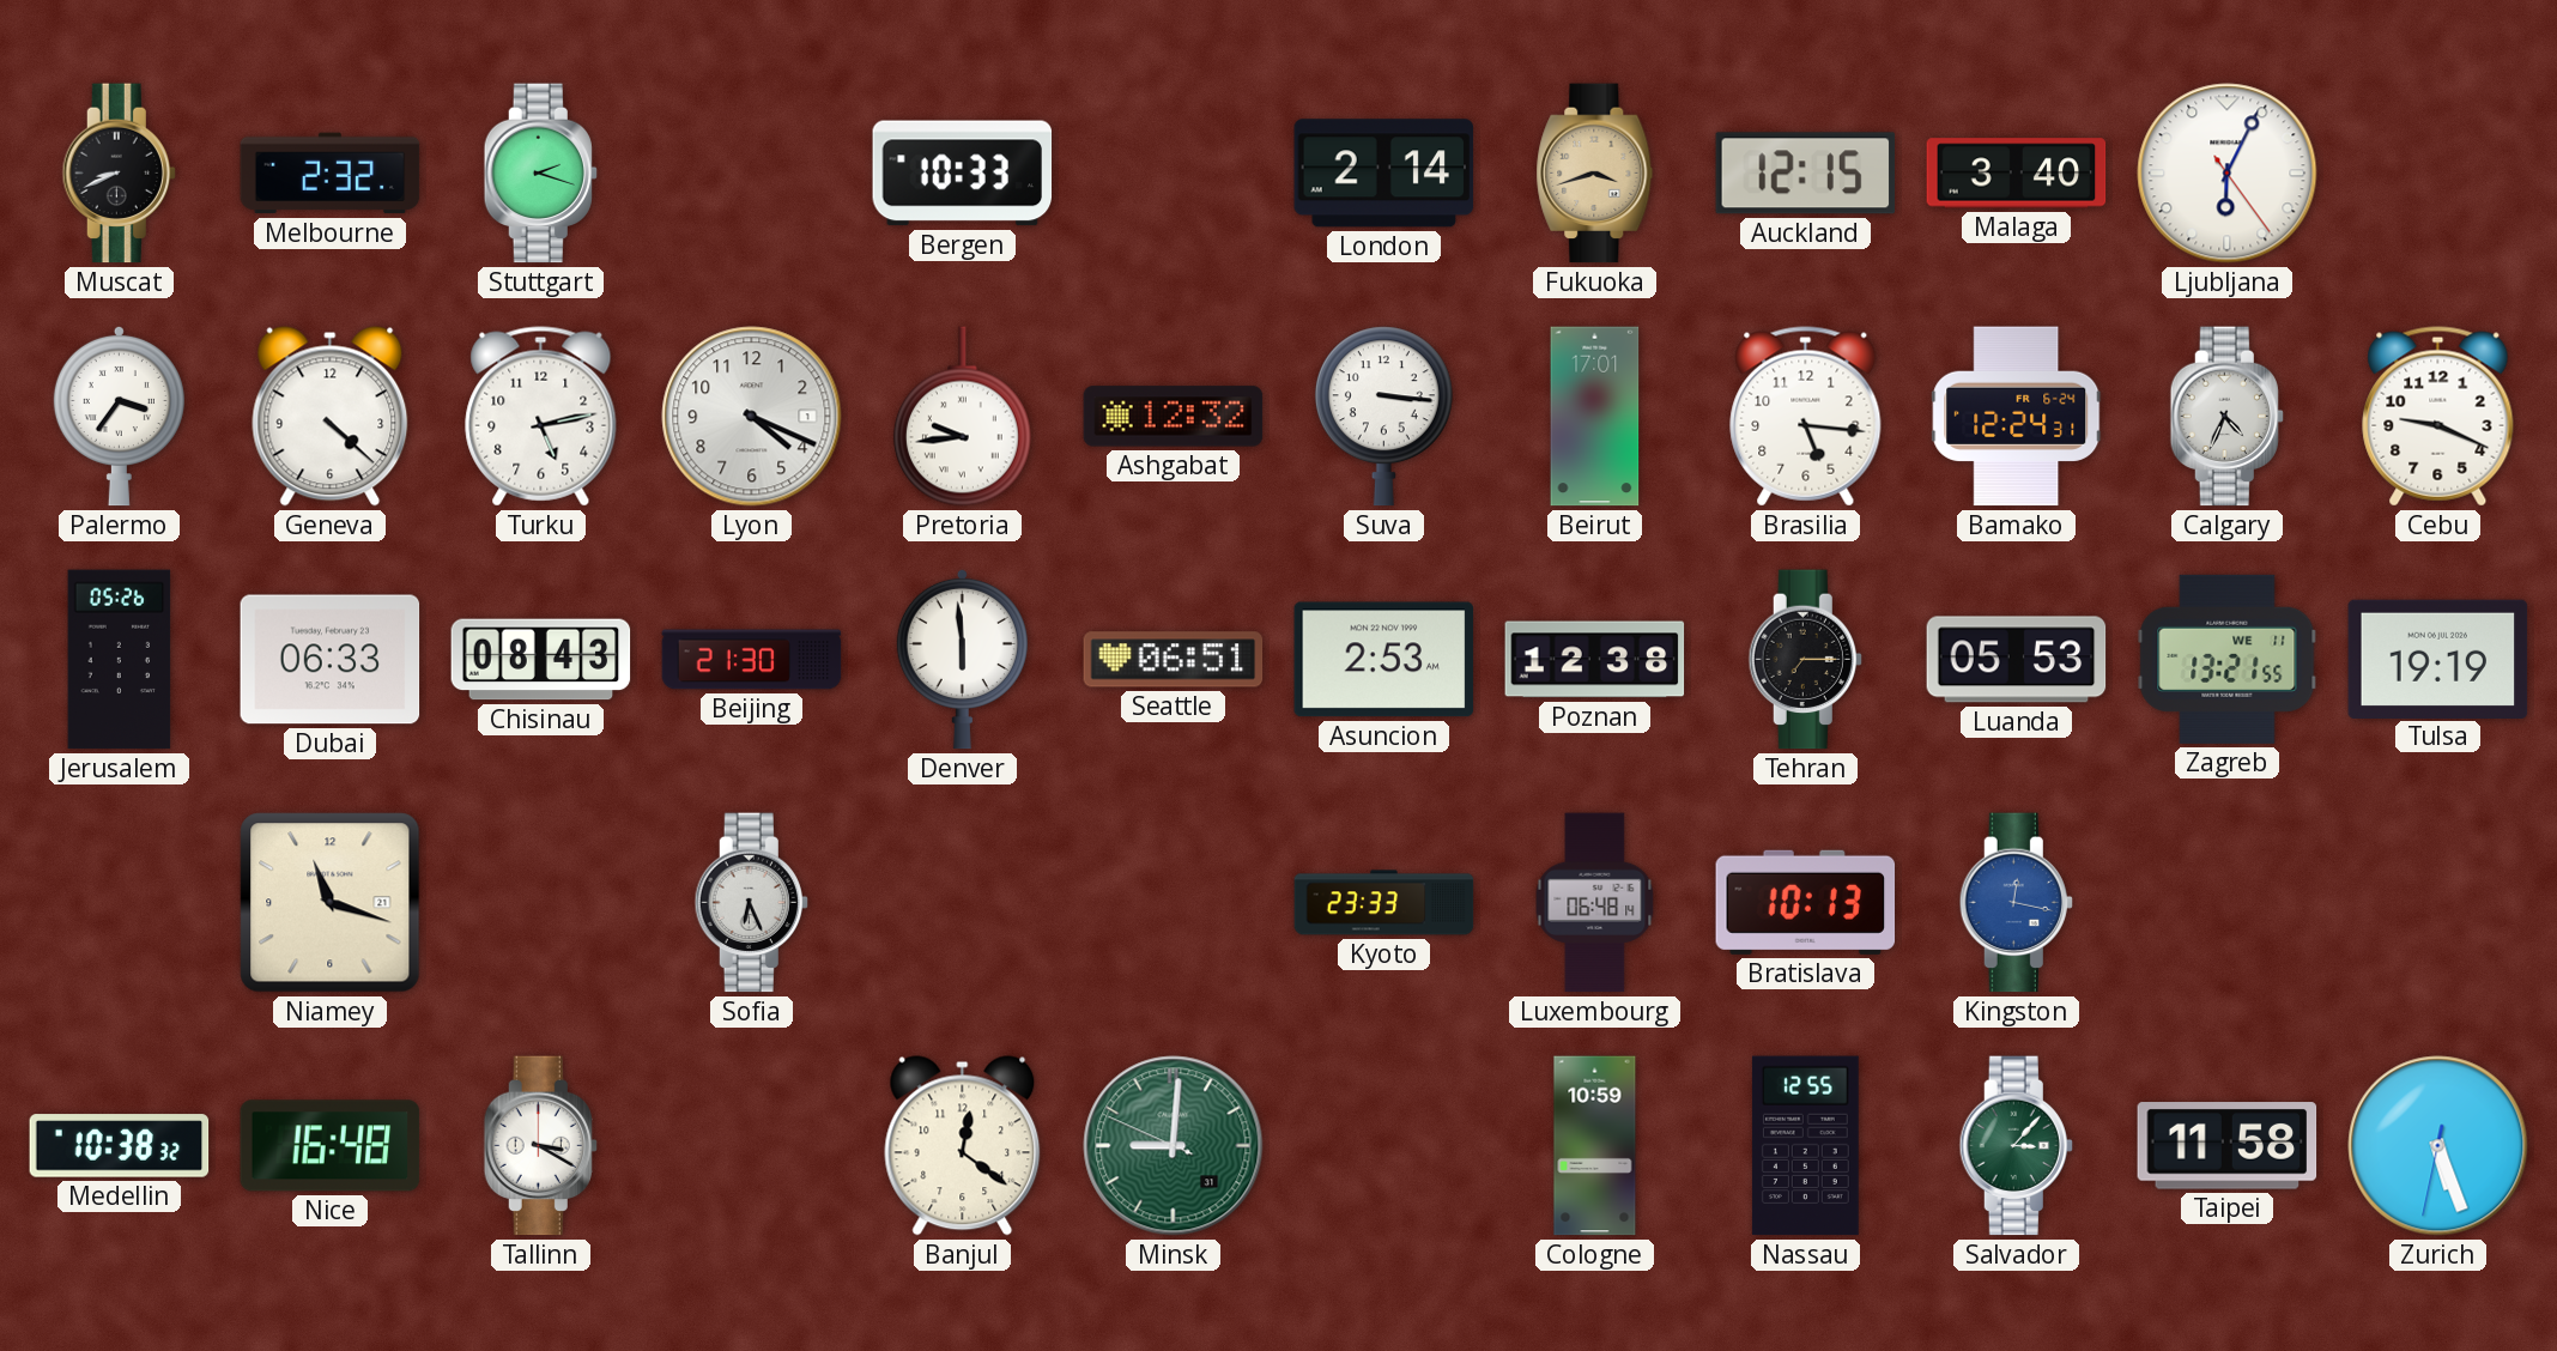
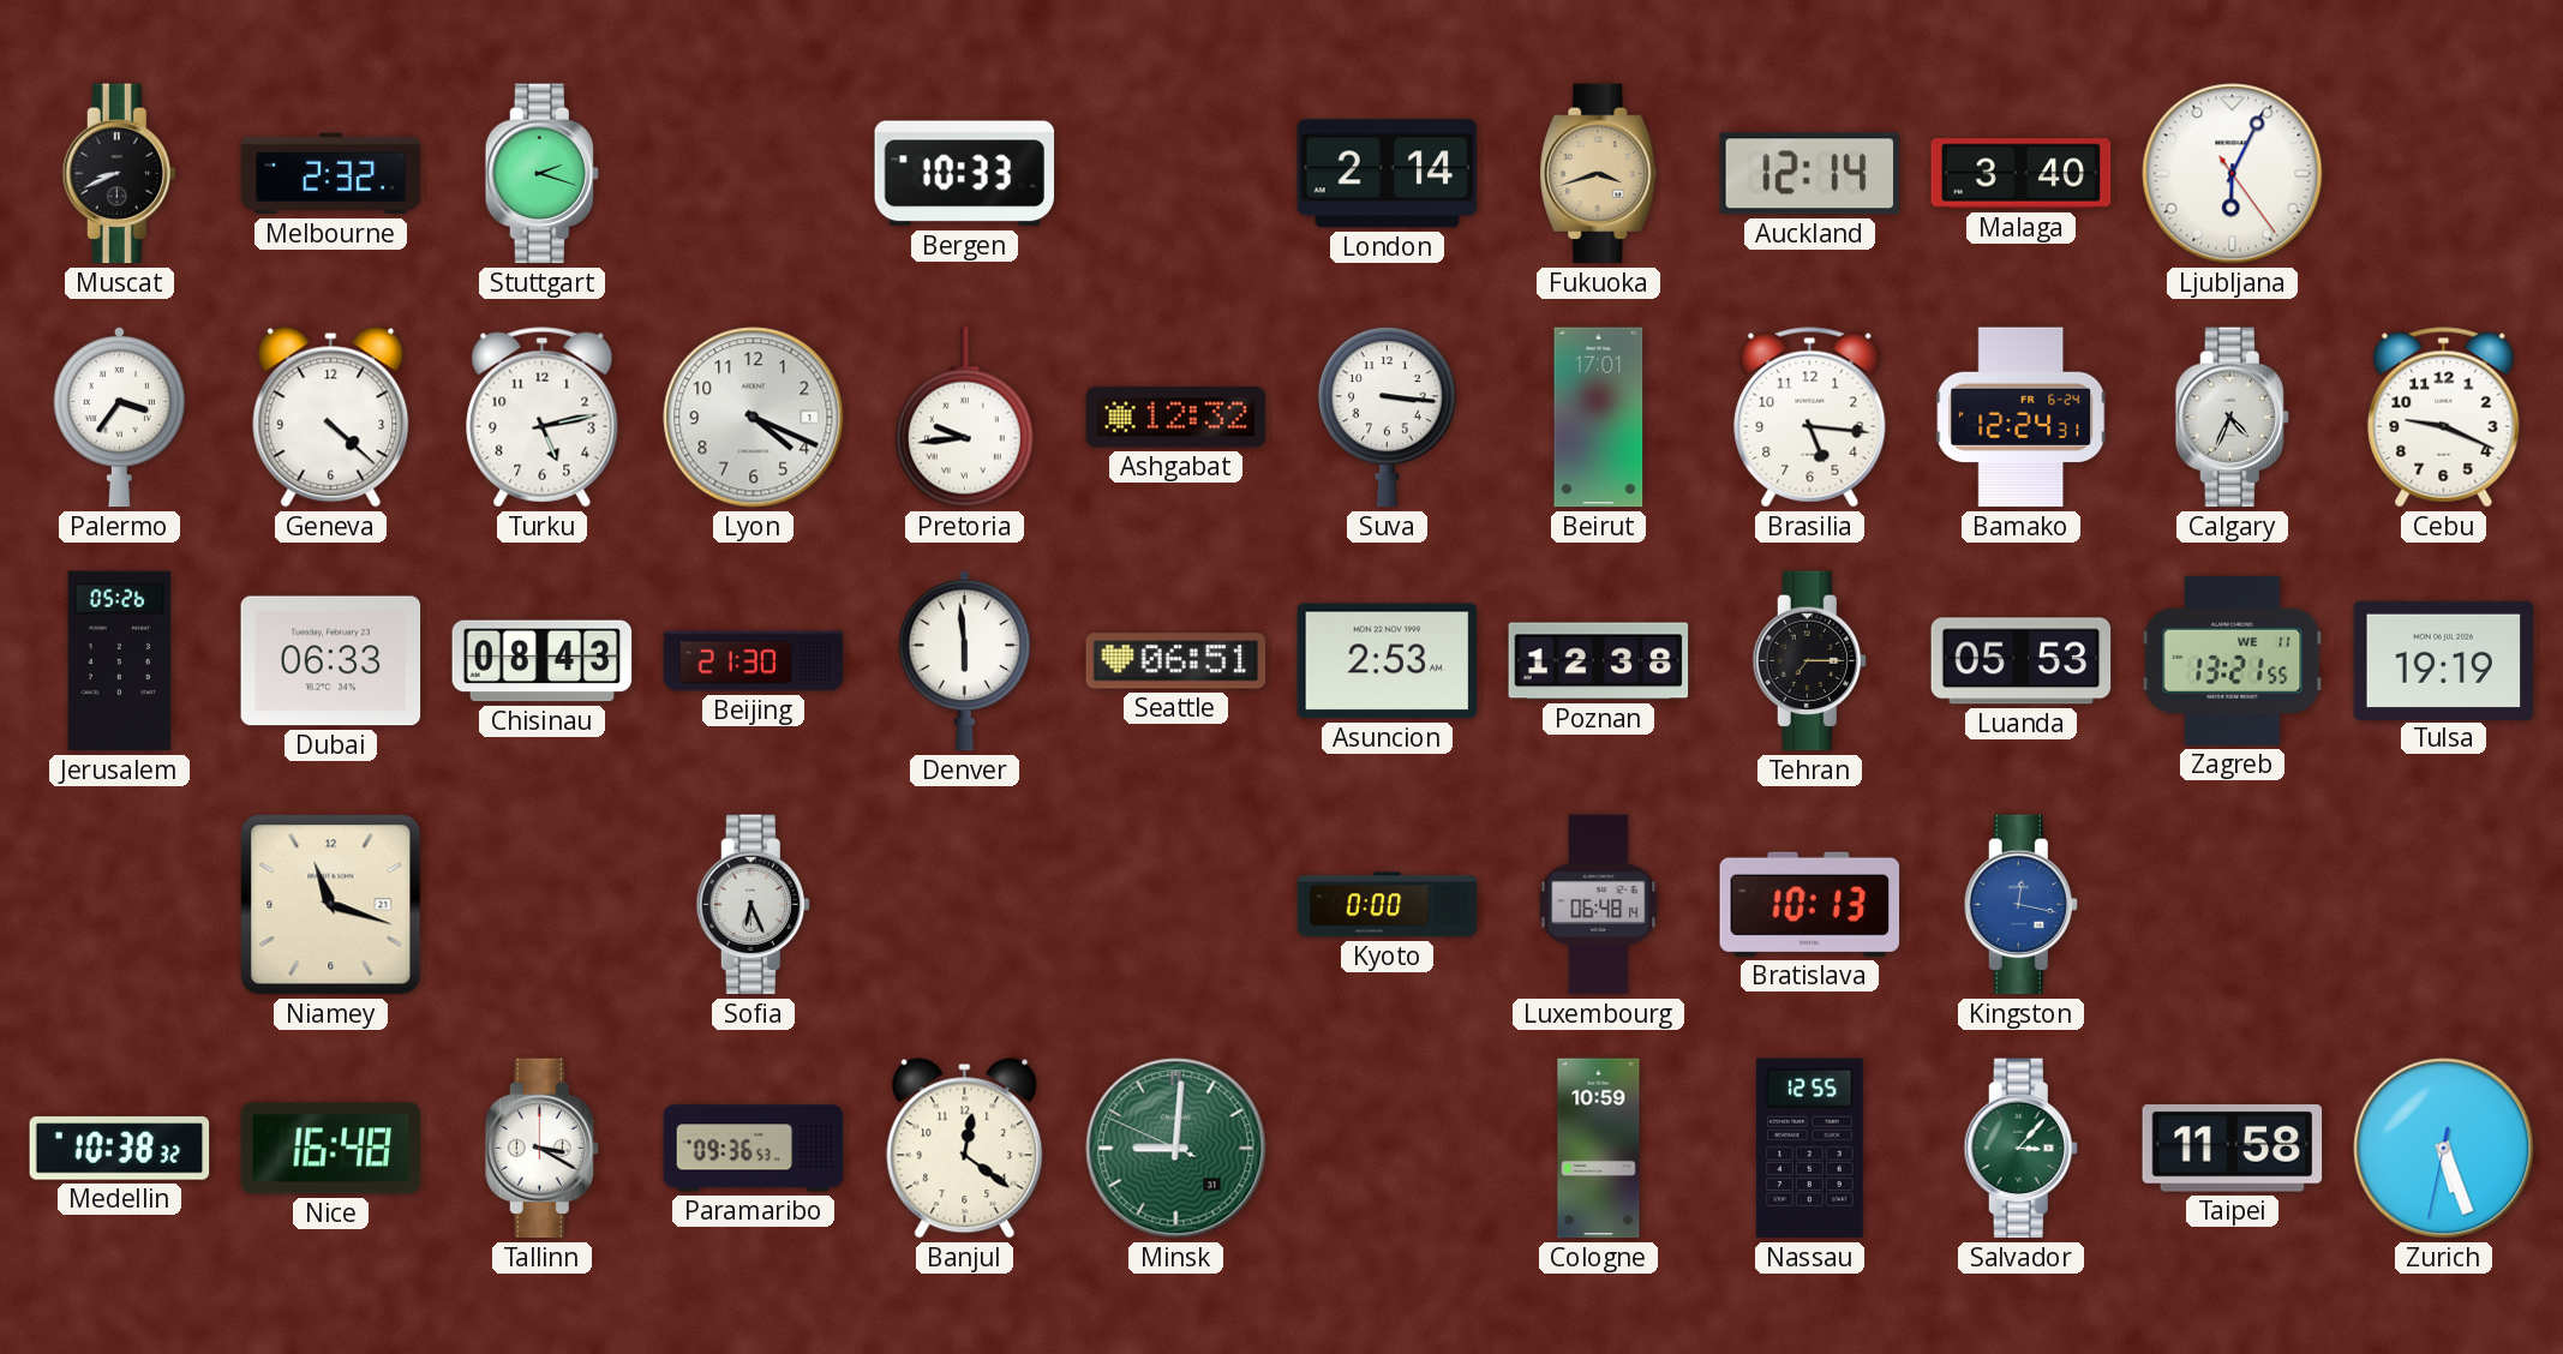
Auckland: 12:15 -> 12:14 (1810, 174)
Kyoto: 23:33 -> 0:00 (1388, 905)
Paramaribo: none -> 09:36 (754, 1149)
